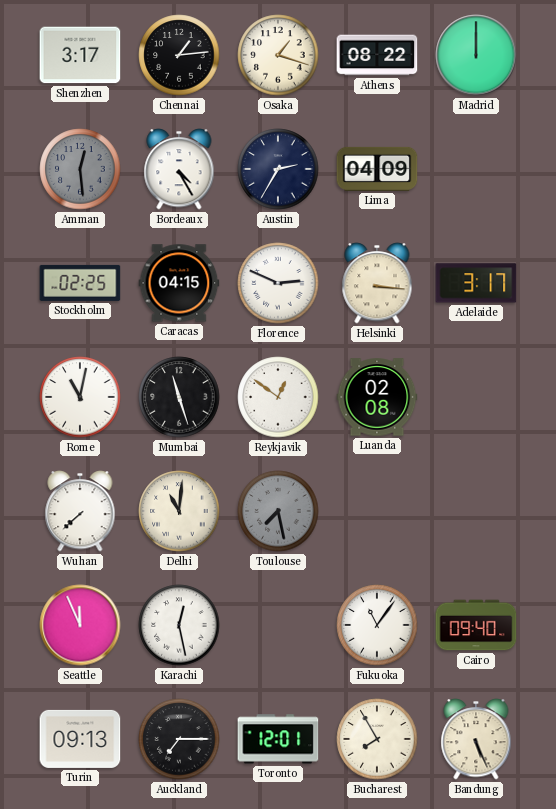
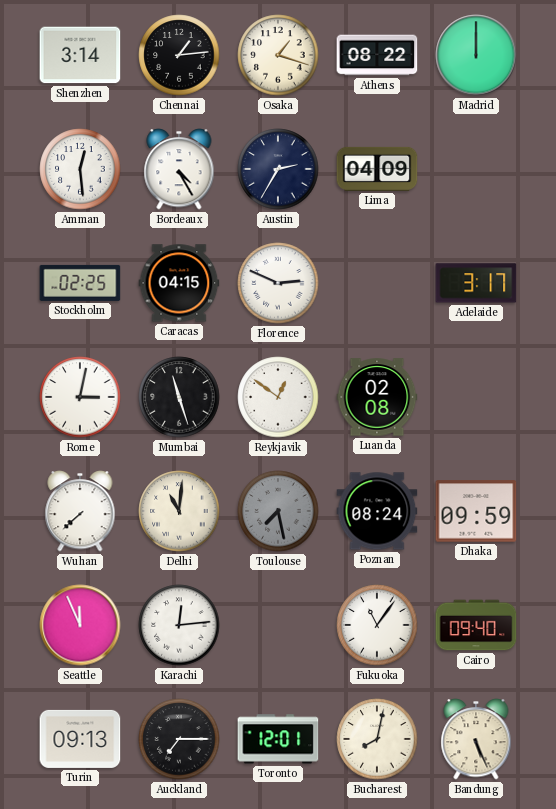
Shenzhen: 3:17 -> 3:14 (80, 55)
Amman dial: grey -> white (80, 169)
Helsinki: 3:16 -> none (377, 283)
Rome: 11:02 -> 3:02 (80, 397)
Poznan: none -> 08:24 (377, 511)
Dhaka: none -> 09:59 (476, 511)
Karachi: 12:28 -> 12:14 (179, 625)
Bucharest: 7:55 -> 8:02 (377, 739)
